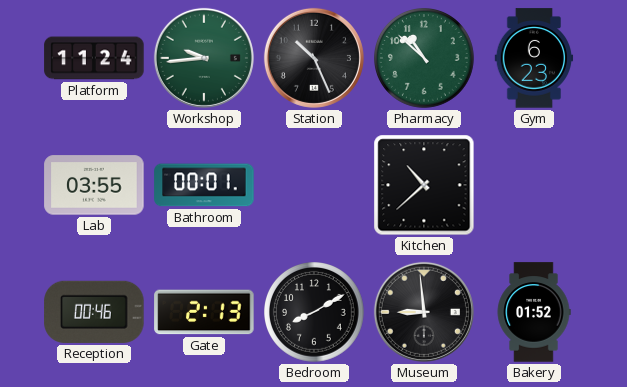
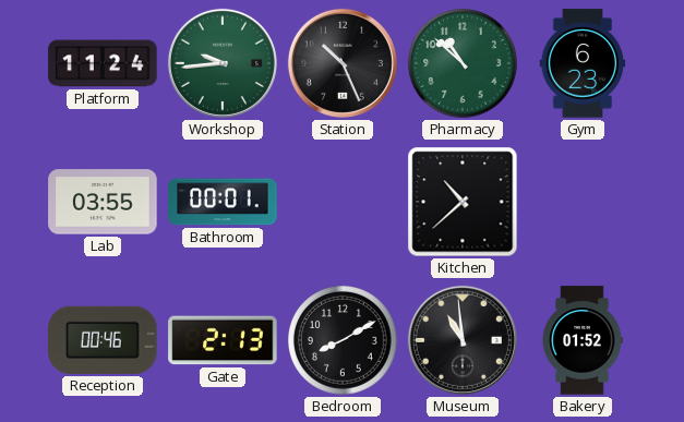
Museum: 8:59 -> 10:59 (463, 340)
